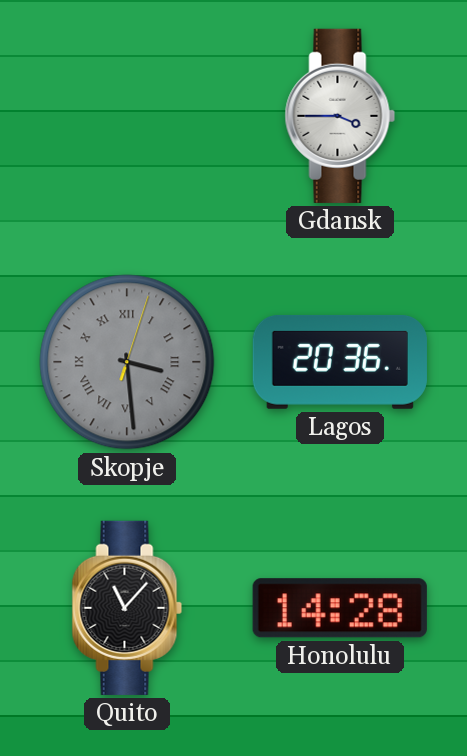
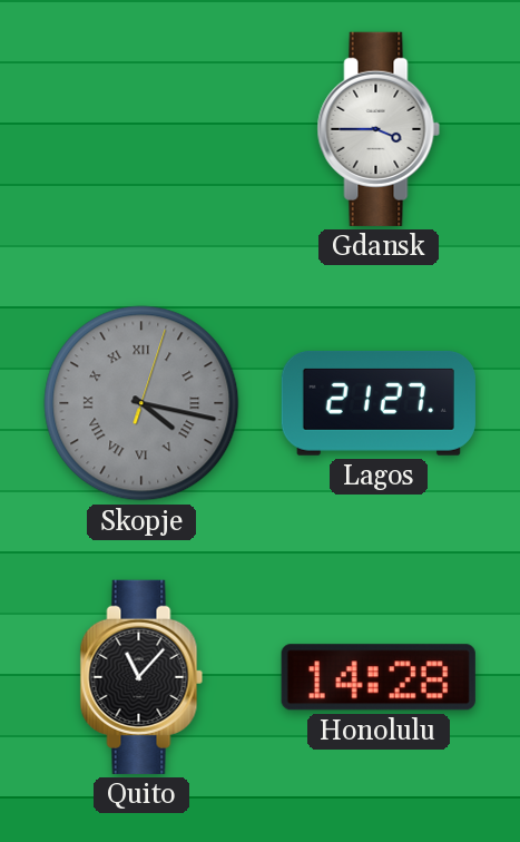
Skopje: 3:29 -> 4:17 (141, 403)
Lagos: 20:36 -> 21:27 (379, 403)
